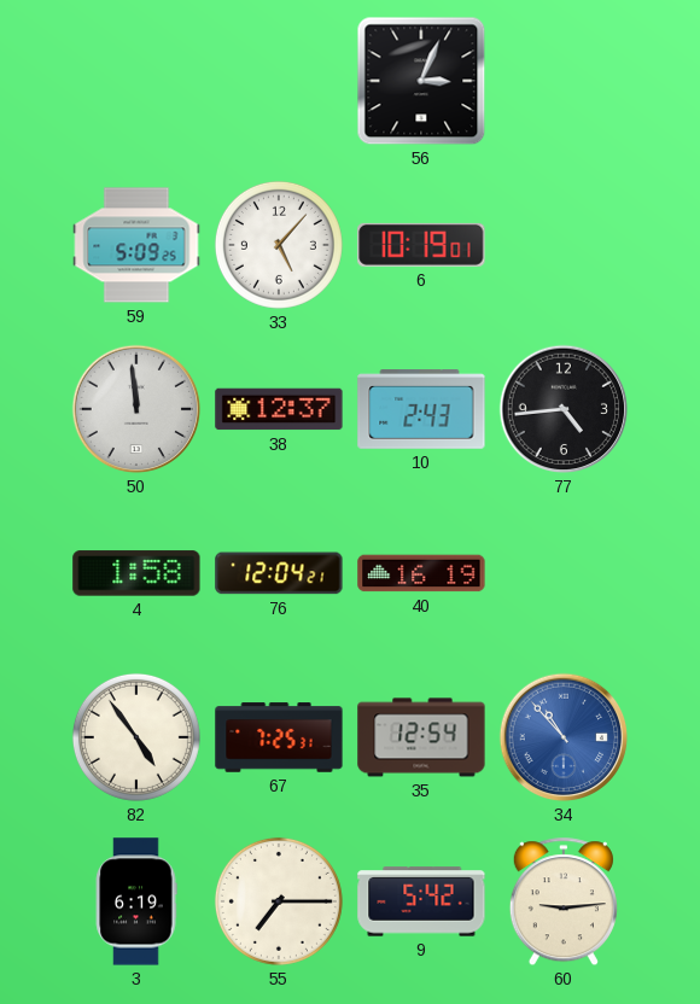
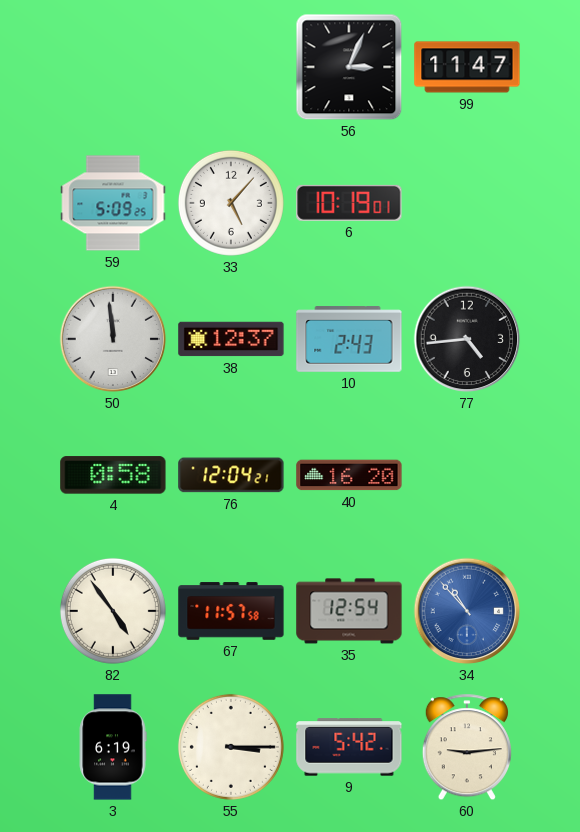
99: none -> 11:47 (467, 67)
4: 1:58 -> 0:58 (113, 475)
40: 16:19 -> 16:20 (349, 475)
67: 7:25 -> 11:57 (231, 611)
55: 7:15 -> 3:15 (231, 747)
